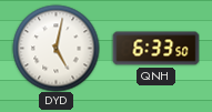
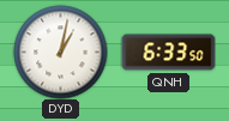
DYD: 5:02 -> 1:02 (60, 52)
